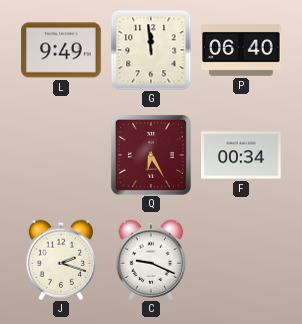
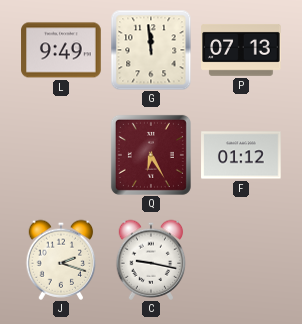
P: 06:40 -> 07:13 (241, 50)
F: 00:34 -> 01:12 (241, 155)
C: 9:19 -> 9:17 (151, 260)
